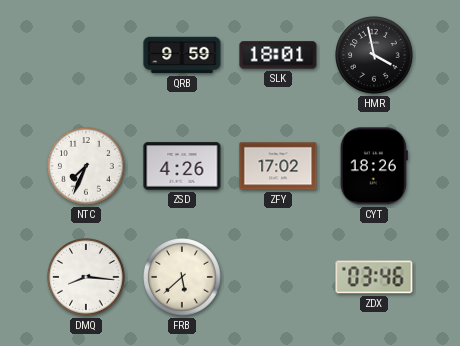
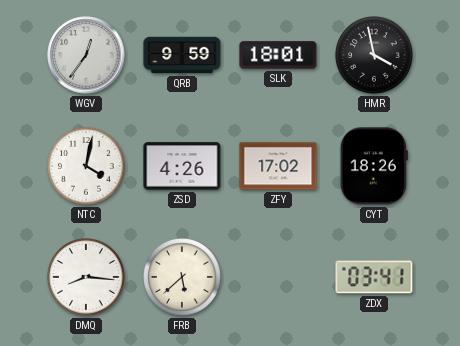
WGV: none -> 12:36 (86, 55)
NTC: 7:34 -> 4:02 (87, 167)
ZDX: 03:46 -> 03:41 (374, 277)
